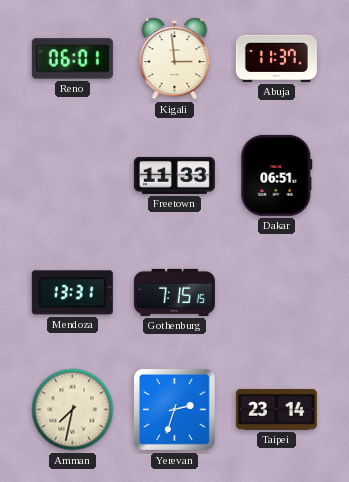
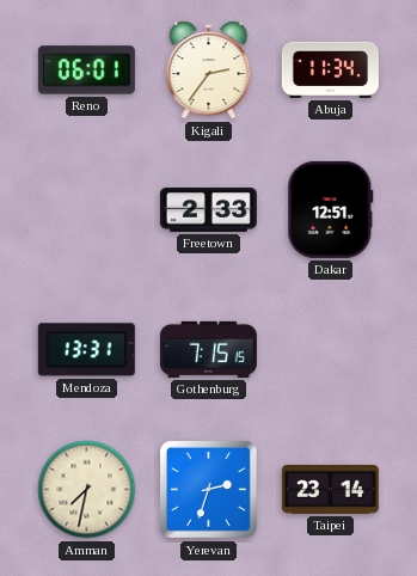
Kigali: 2:59 -> 2:36 (209, 71)
Abuja: 11:37 -> 11:34 (330, 69)
Freetown: 11:33 -> 2:33 (208, 209)
Dakar: 06:51 -> 12:51 (331, 209)
